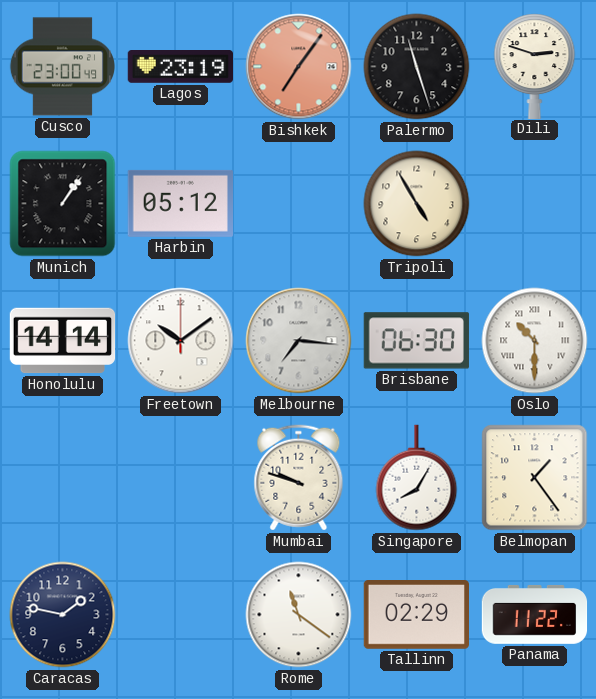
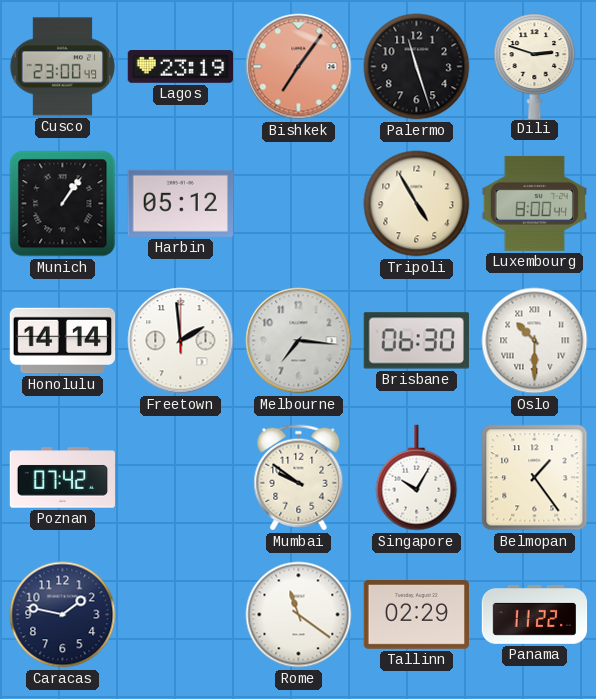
Luxembourg: none -> 8:00 (534, 203)
Freetown: 10:09 -> 1:59 (181, 341)
Poznan: none -> 07:42 (63, 478)
Mumbai: 9:48 -> 9:51 (299, 478)
Singapore: 8:05 -> 10:05 (417, 478)
